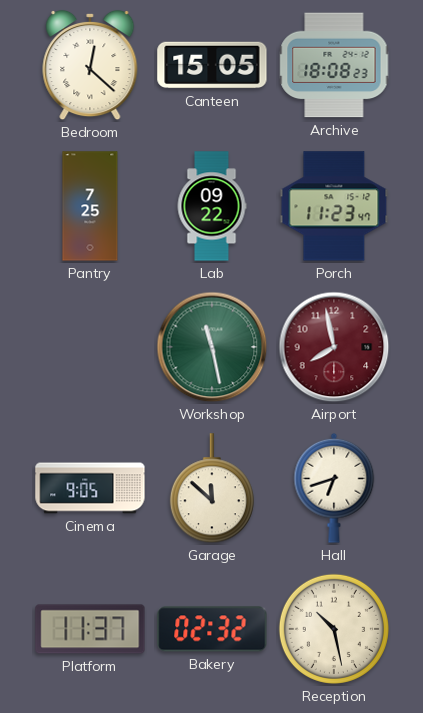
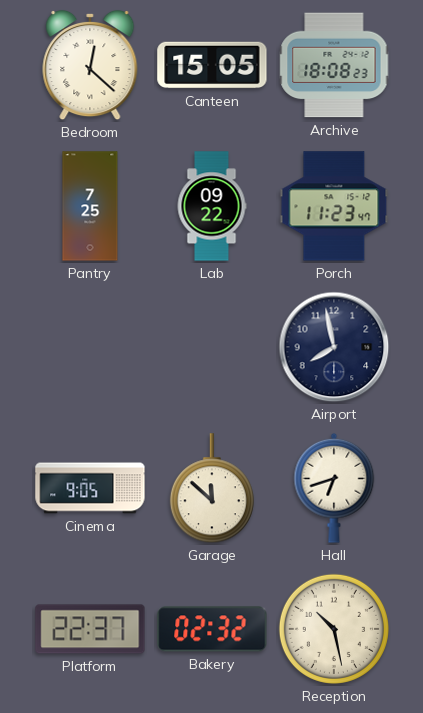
Workshop: 11:28 -> none (212, 347)
Airport dial: burgundy -> navy (334, 347)
Platform: 11:37 -> 22:37 (90, 629)
